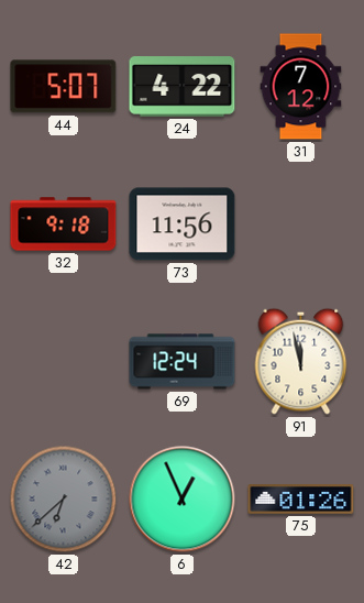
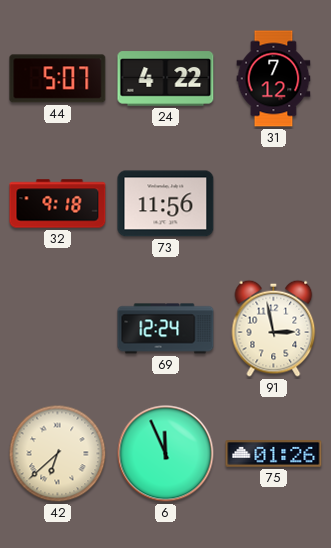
91: 11:58 -> 2:58 (274, 328)
42 dial: grey -> cream (58, 454)
6: 12:56 -> 11:56 (166, 454)
